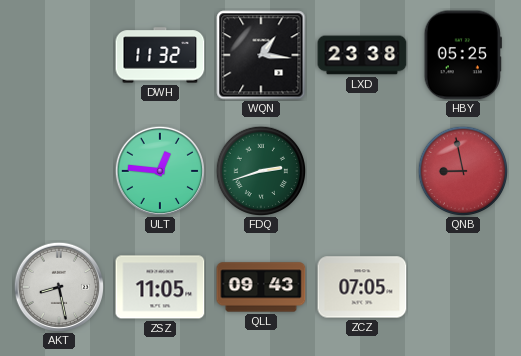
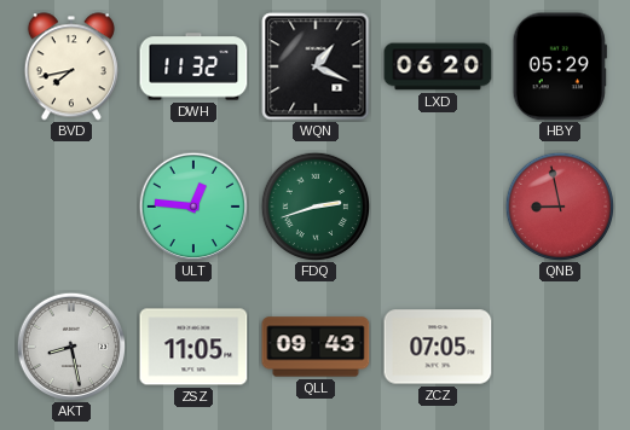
BVD: none -> 7:43 (71, 66)
WQN: 1:16 -> 1:19 (316, 66)
LXD: 23:38 -> 06:20 (438, 66)
HBY: 05:25 -> 05:29 (560, 66)
